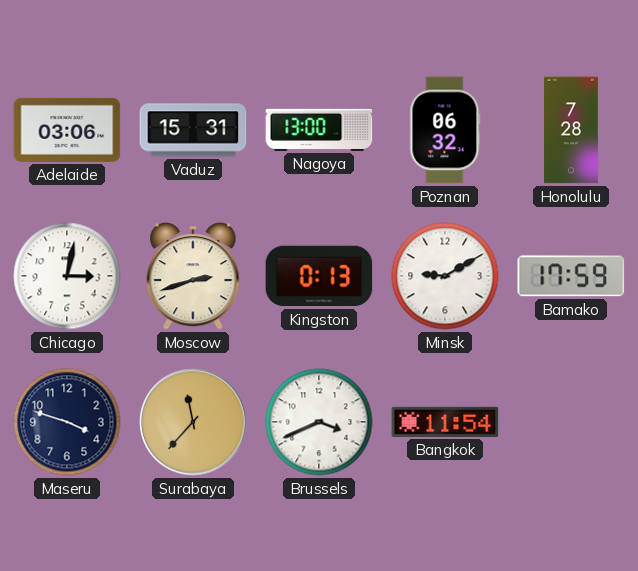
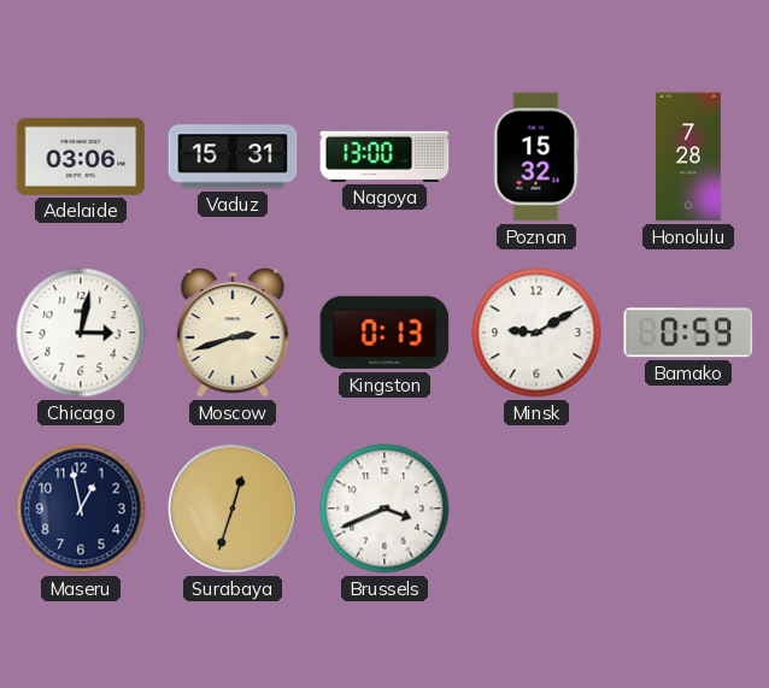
Poznan: 06:32 -> 15:32 (536, 157)
Bamako: 17:59 -> 0:59 (688, 333)
Maseru: 3:48 -> 12:58 (81, 508)
Surabaya: 11:37 -> 12:33 (233, 508)
Bangkok: 11:54 -> none (445, 422)
